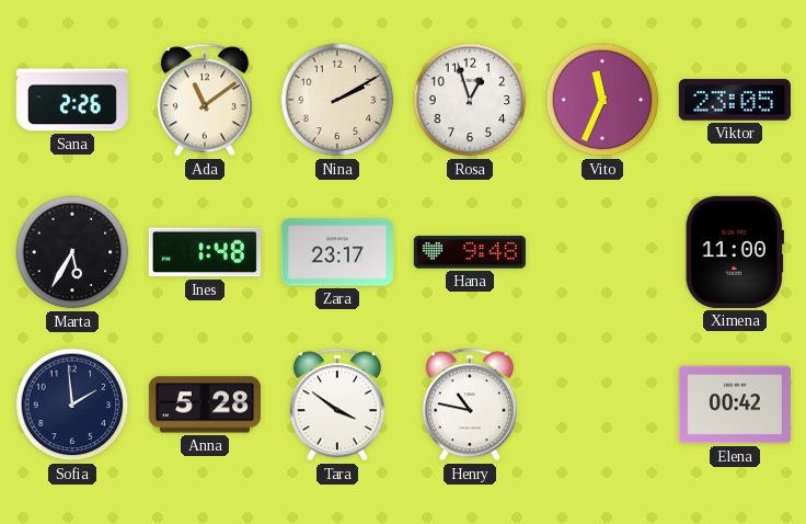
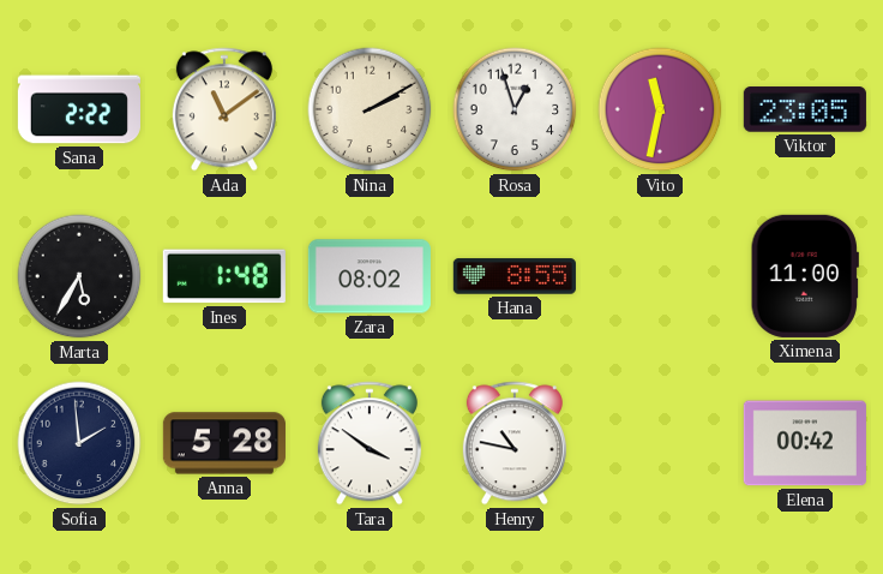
Sana: 2:26 -> 2:22 (79, 109)
Vito: 11:34 -> 11:32 (660, 109)
Zara: 23:17 -> 08:02 (370, 276)
Hana: 9:48 -> 8:55 (515, 276)
